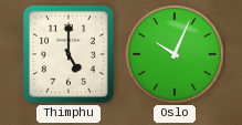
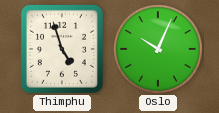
Thimphu: 5:00 -> 4:57 (62, 49)
